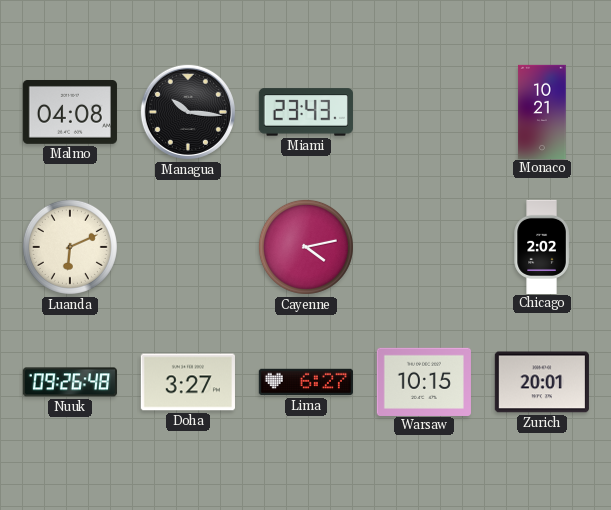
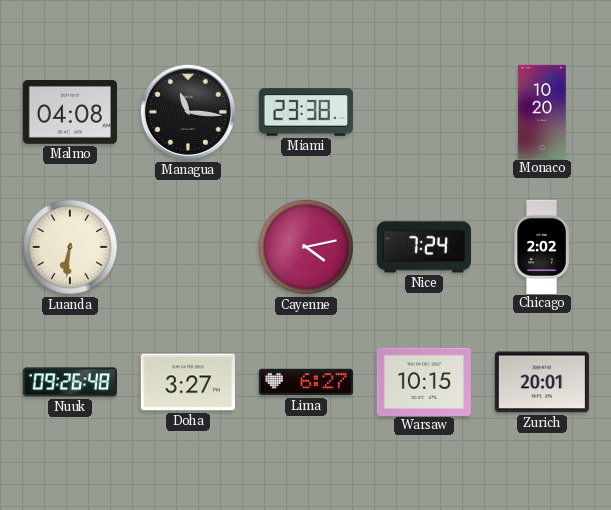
Managua: 10:16 -> 11:16 (188, 112)
Miami: 23:43 -> 23:38 (306, 112)
Monaco: 10:21 -> 10:20 (542, 111)
Luanda: 6:11 -> 6:31 (70, 247)
Nice: none -> 7:24 (424, 247)
